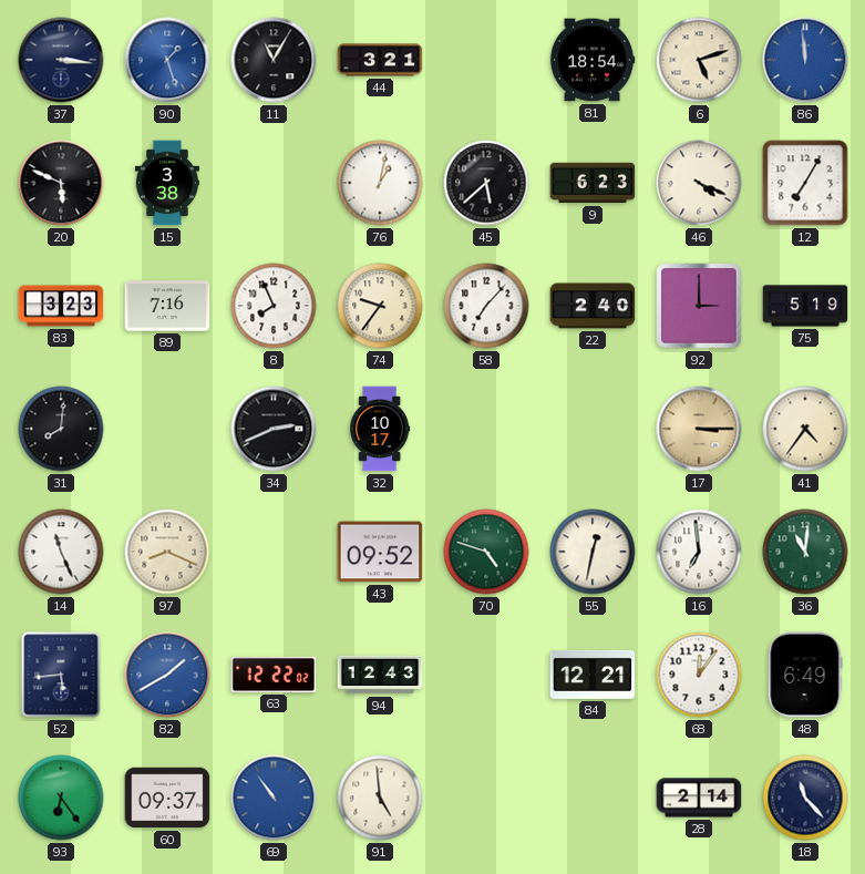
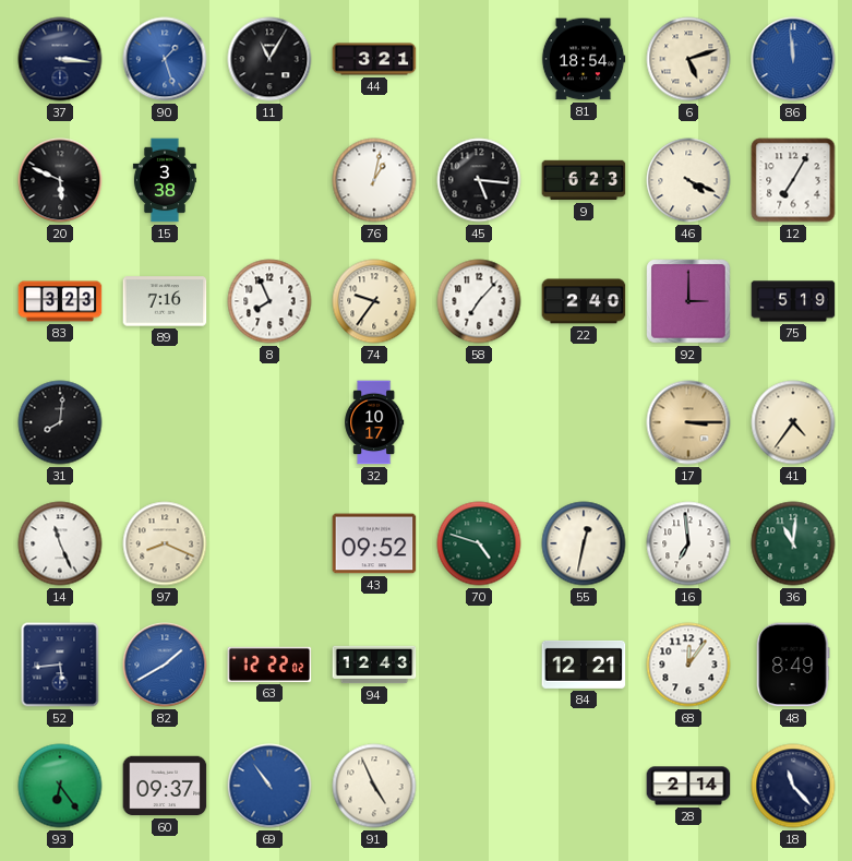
45: 5:38 -> 5:16 (479, 180)
34: 2:41 -> none (274, 429)
48: 6:49 -> 8:49 (793, 665)
91: 4:59 -> 4:56 (374, 786)
